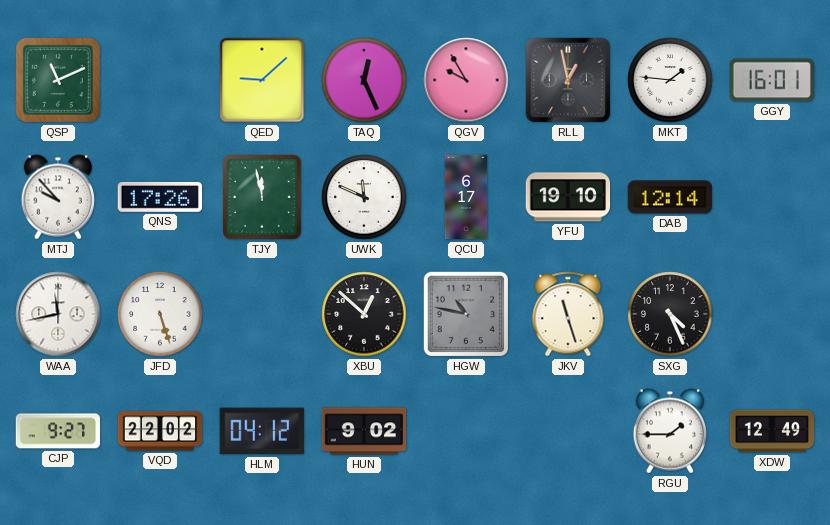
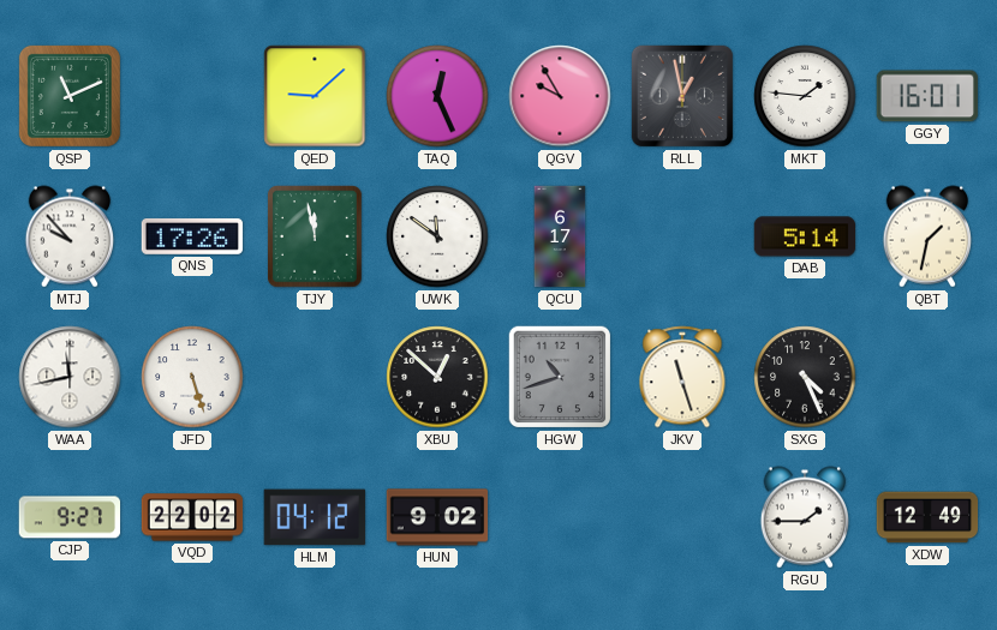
UWK: 11:49 -> 11:51 (437, 236)
YFU: 19:10 -> none (568, 197)
DAB: 12:14 -> 5:14 (805, 236)
QBT: none -> 1:32 (926, 236)
HGW: 10:47 -> 10:42 (560, 377)
